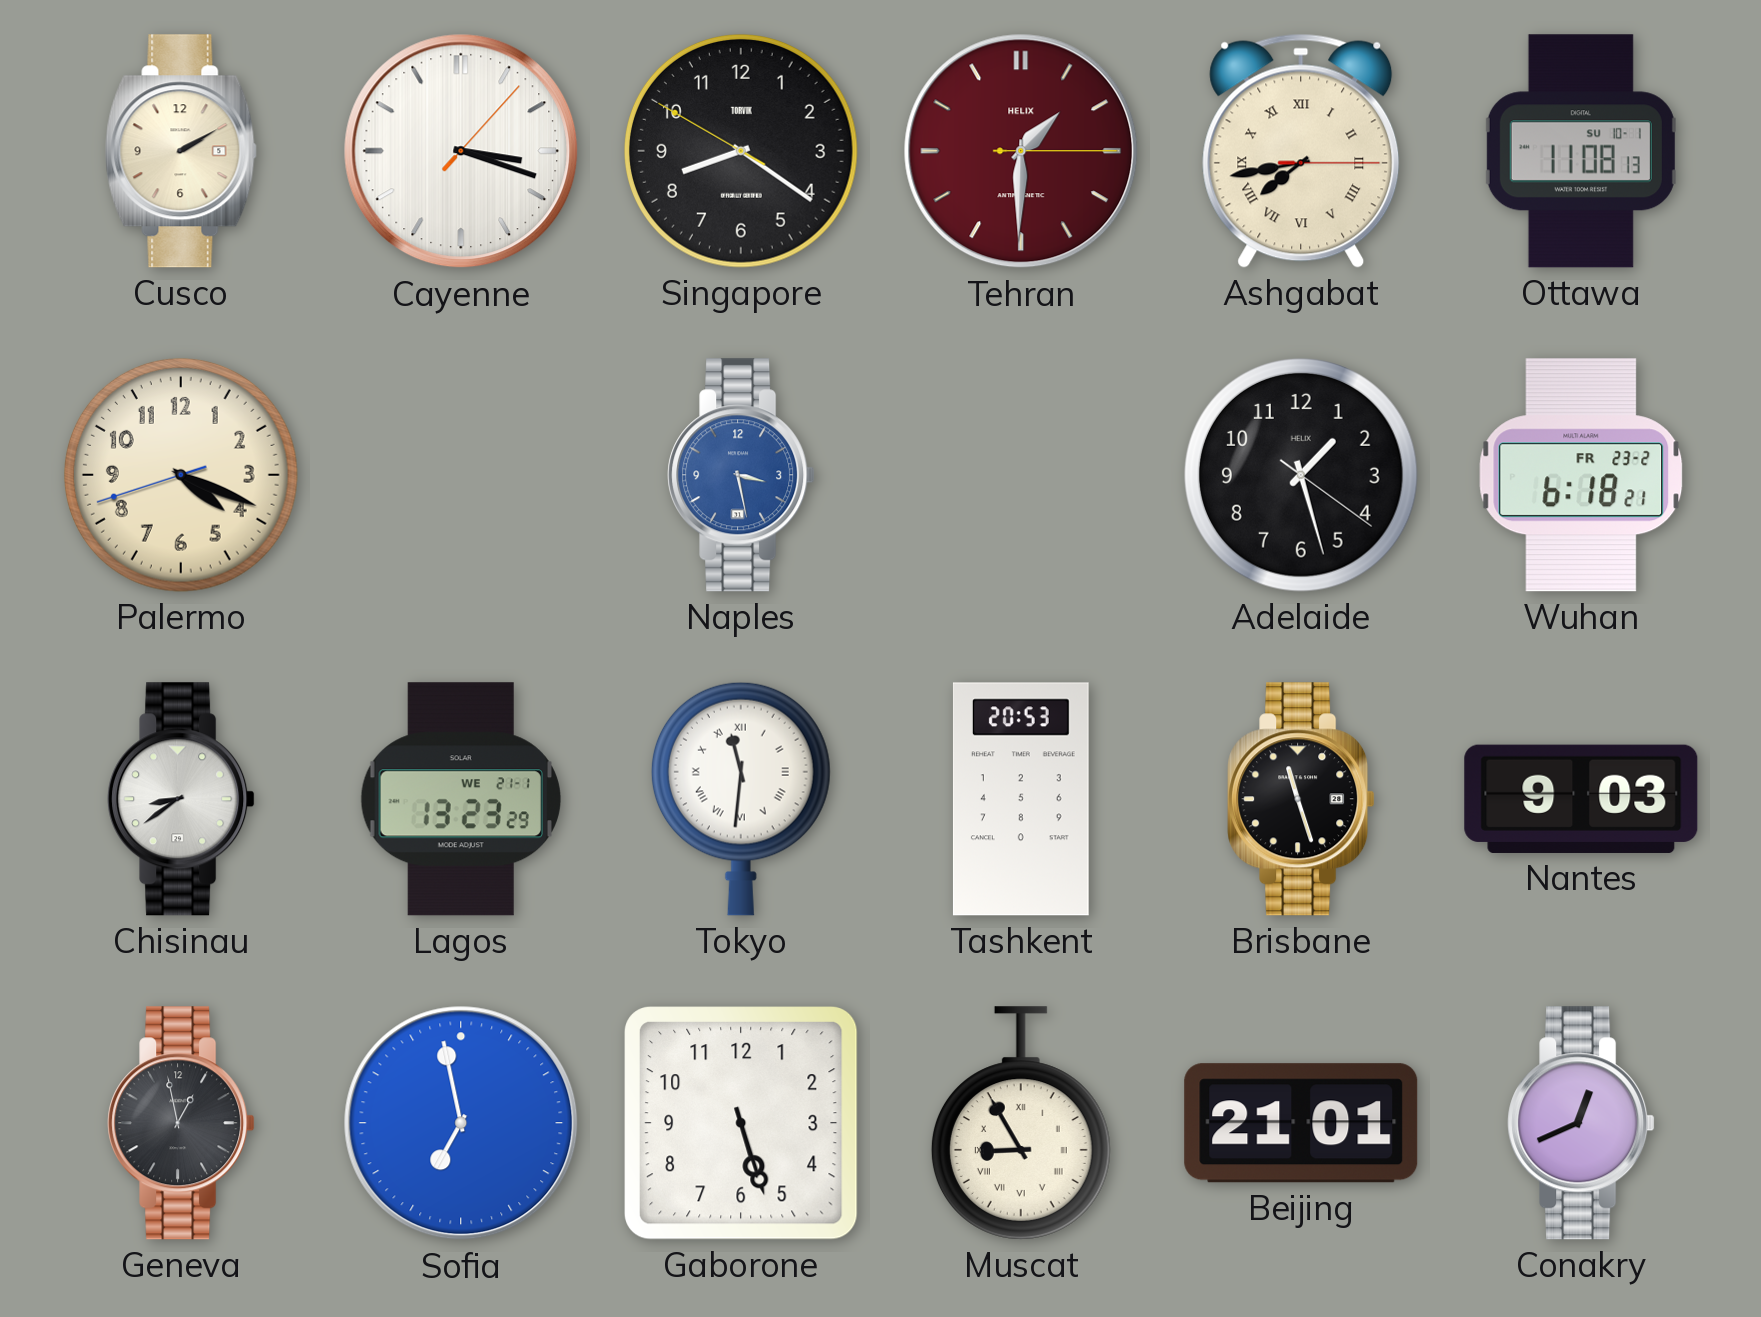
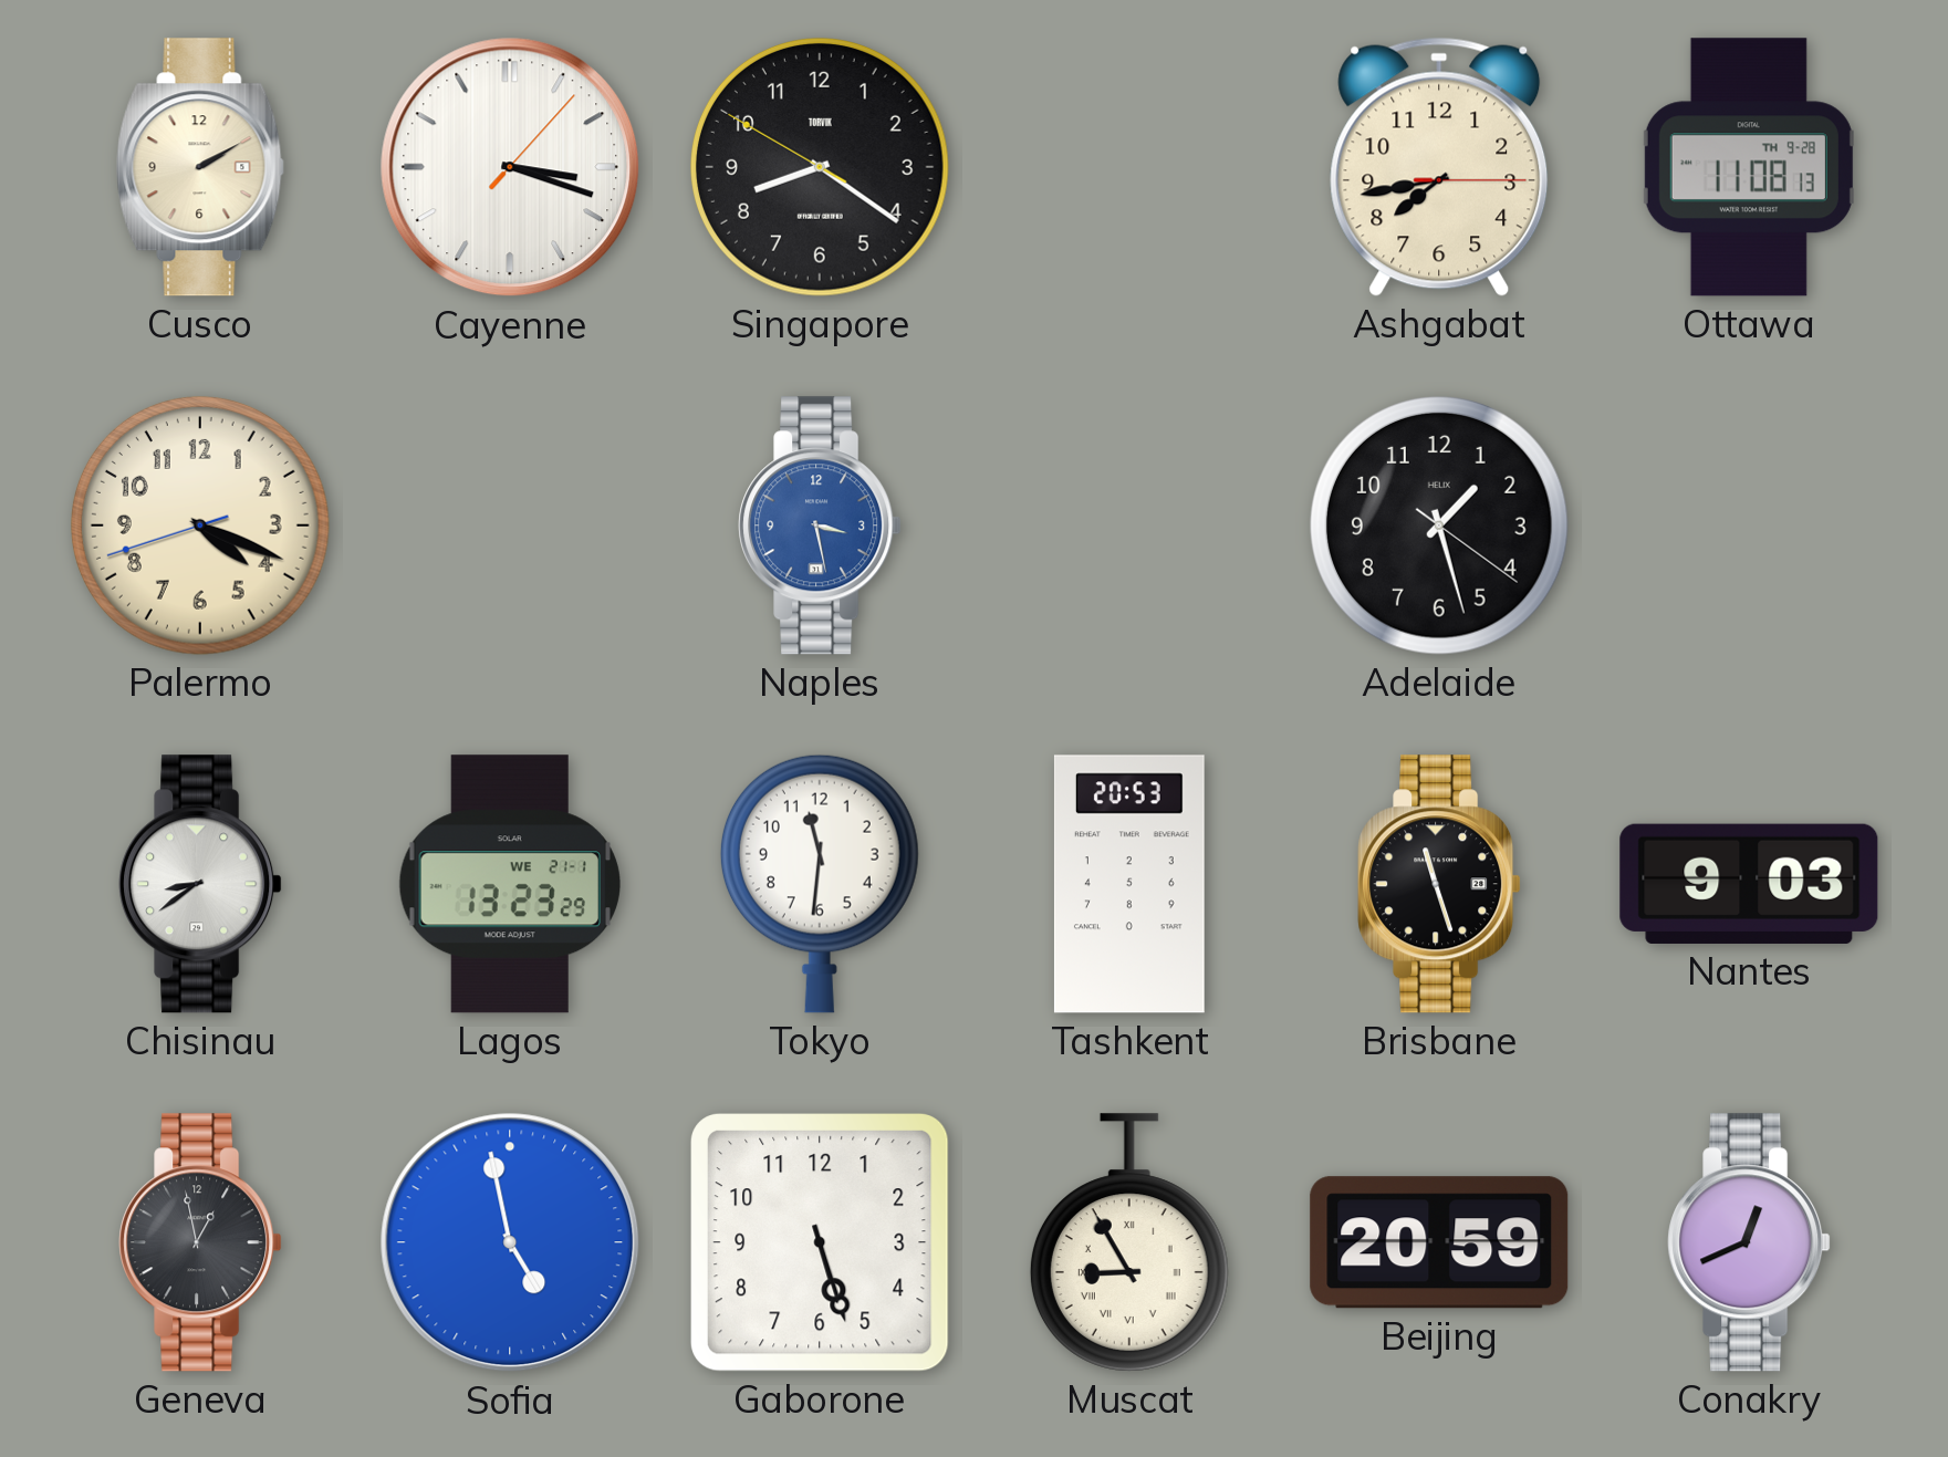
Tehran: 1:30 -> none (1021, 151)
Ashgabat numerals: Roman -> Arabic (1439, 167)
Ottawa date: SU 10-1 -> TH 9-28 (1749, 167)
Wuhan: 6:18 -> none (1581, 475)
Tokyo numerals: Roman -> Arabic (820, 884)
Sofia: 6:58 -> 4:58 (510, 1242)
Beijing: 21:01 -> 20:59 (1439, 1242)
